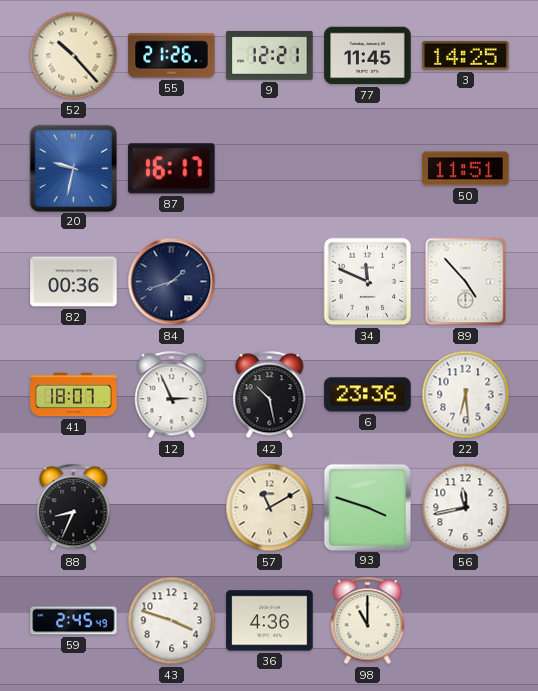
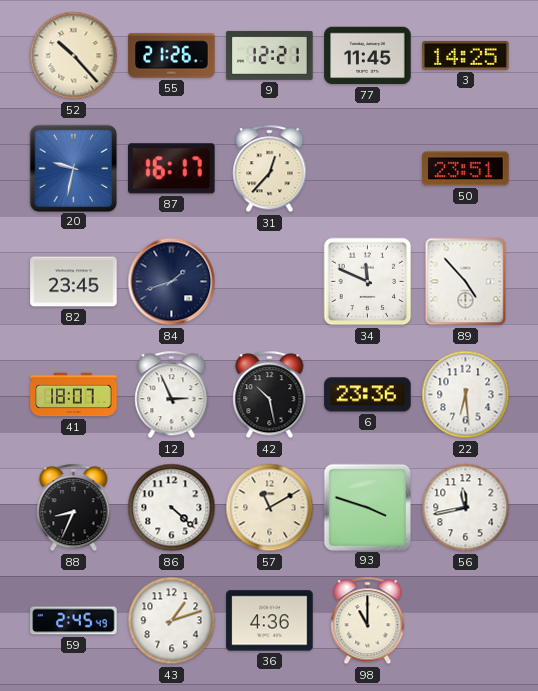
31: none -> 12:37 (270, 169)
50: 11:51 -> 23:51 (466, 169)
82: 00:36 -> 23:45 (74, 282)
86: none -> 4:22 (172, 508)
43: 3:48 -> 1:12 (172, 621)
